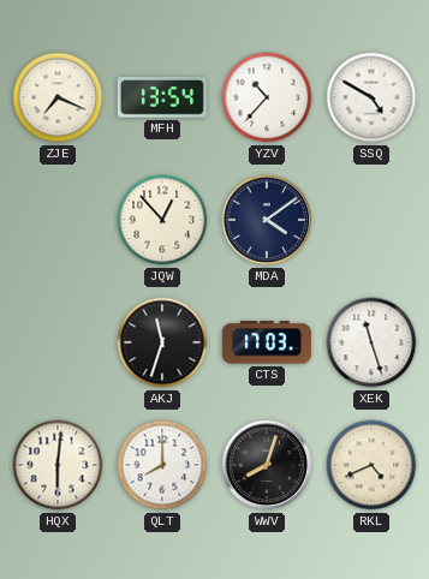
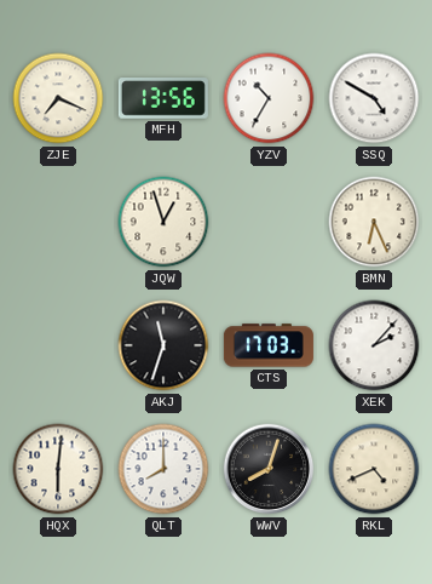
MFH: 13:54 -> 13:56 (163, 98)
YZV: 10:37 -> 10:35 (269, 98)
JQW: 12:53 -> 12:57 (163, 222)
MDA: 4:09 -> none (267, 220)
BMN: none -> 6:26 (374, 222)
XEK: 11:27 -> 2:07 (374, 345)
